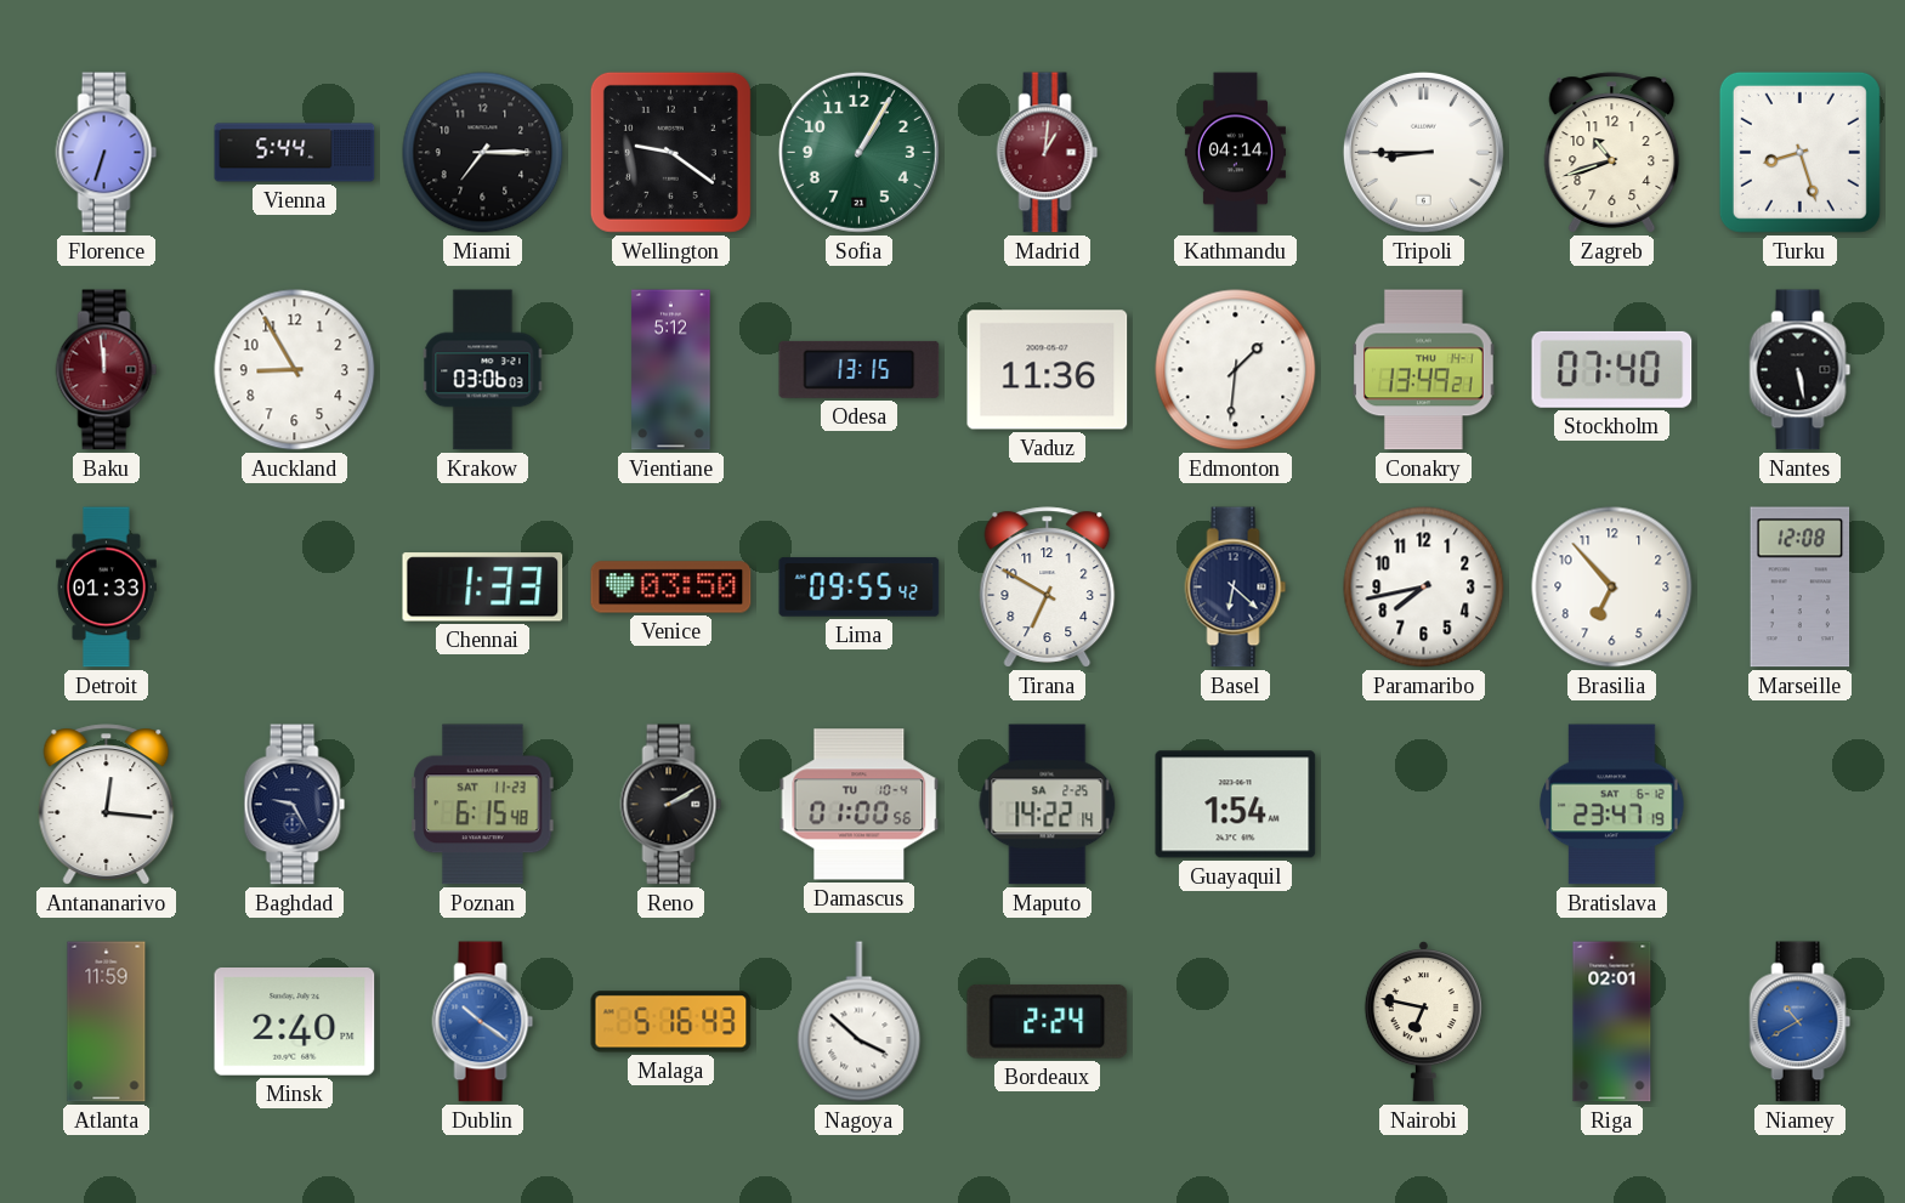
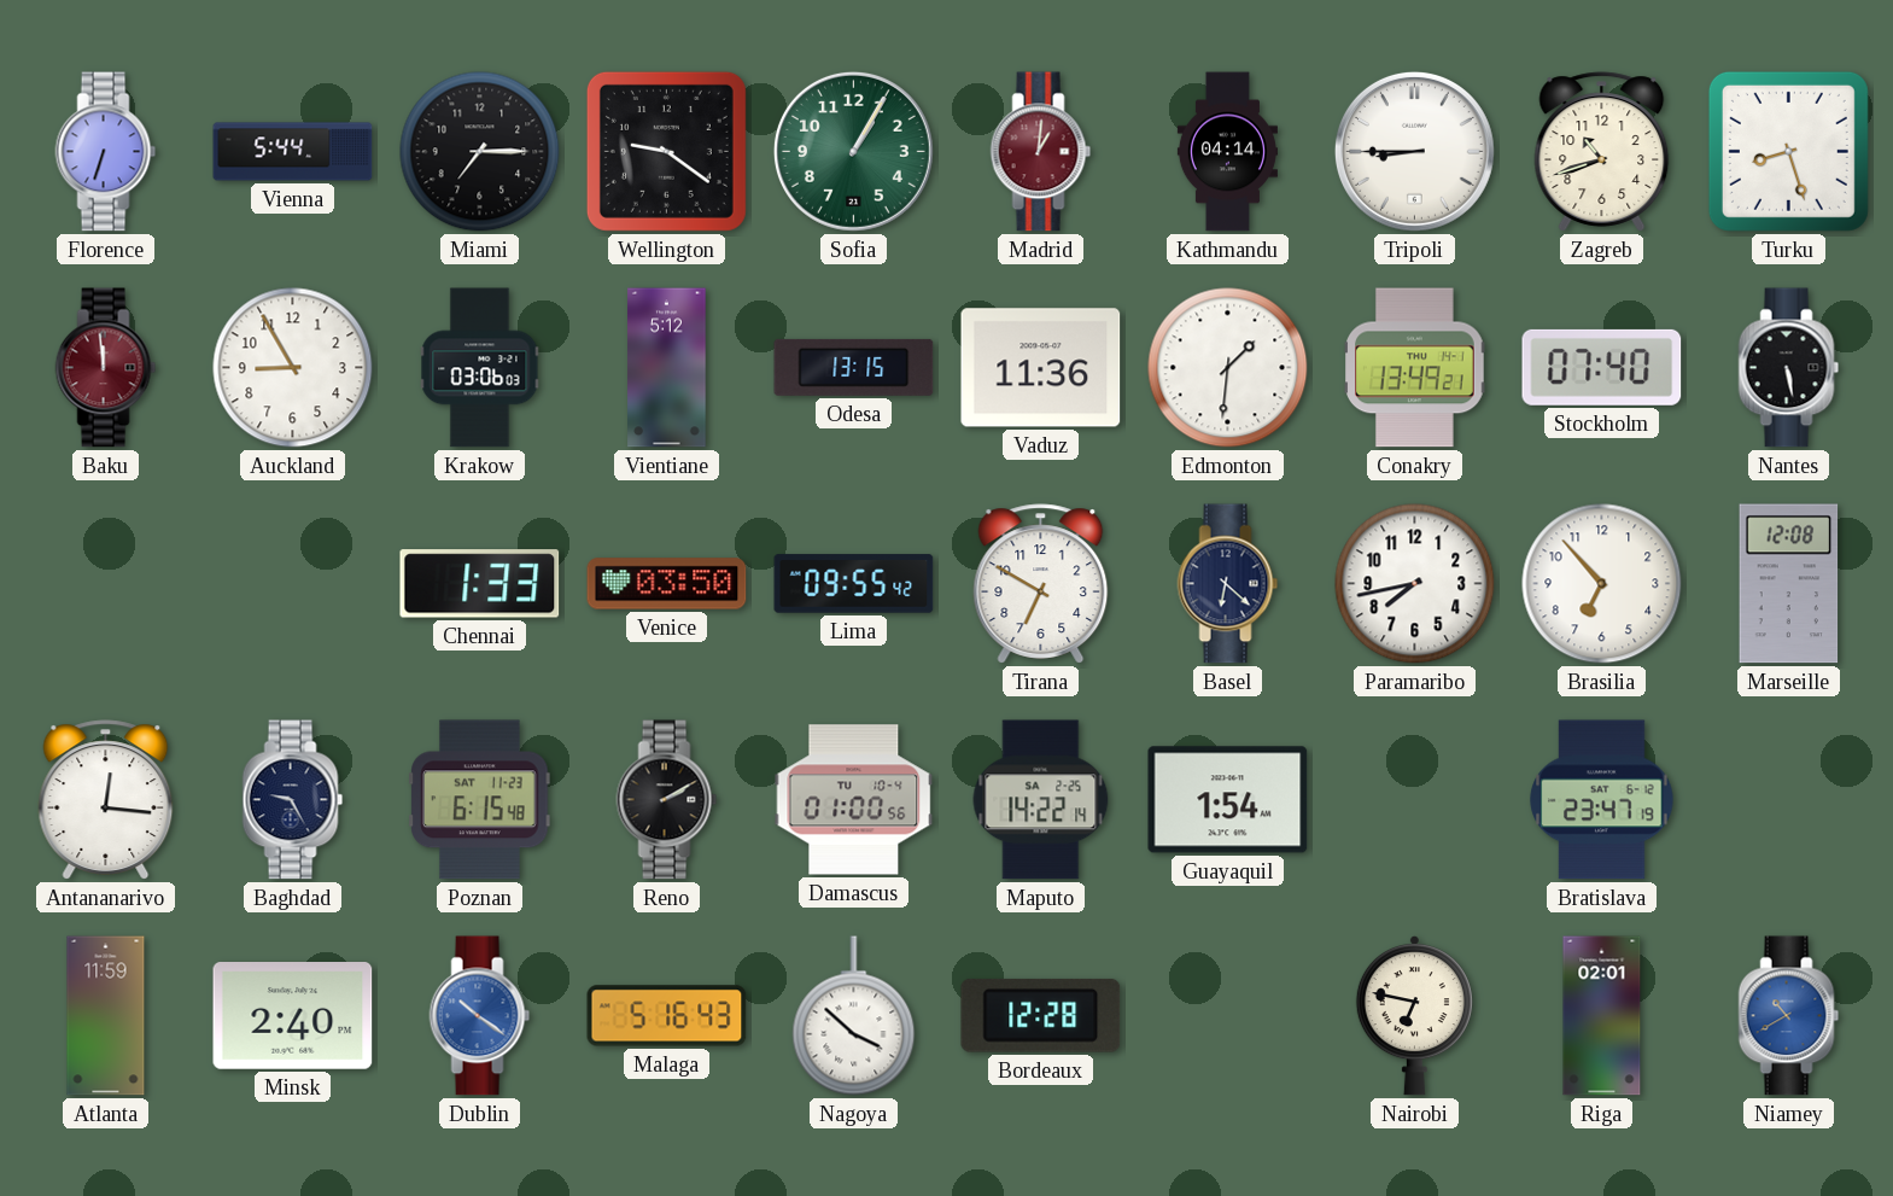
Detroit: 01:33 -> none (107, 588)
Bordeaux: 2:24 -> 12:28 (1041, 1015)
